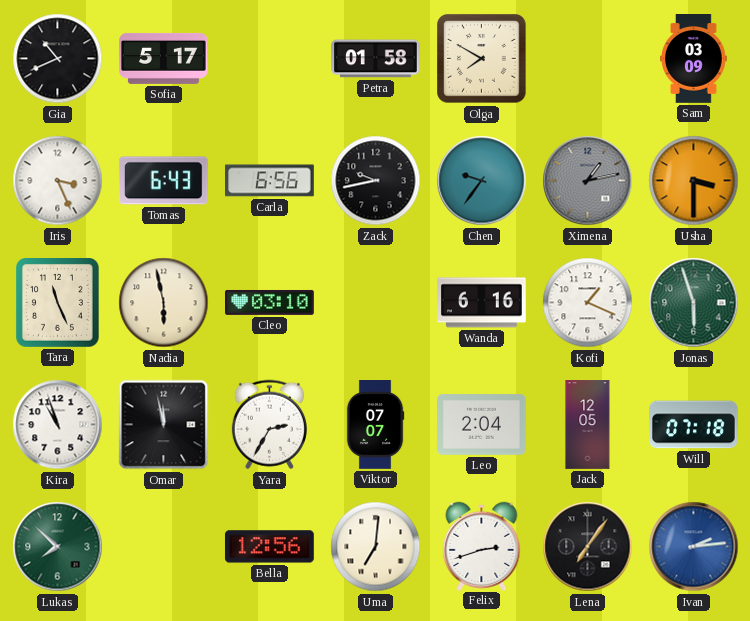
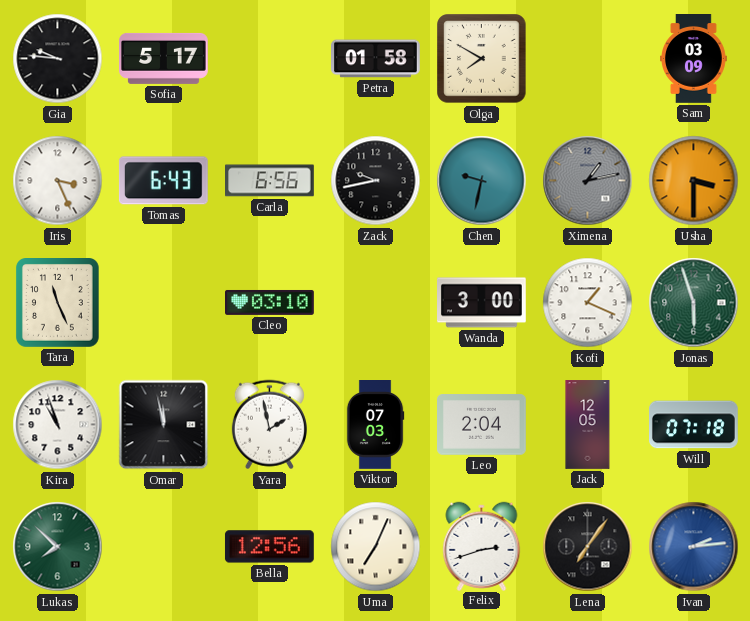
Gia: 10:41 -> 9:46 (58, 59)
Chen: 9:36 -> 9:32 (482, 181)
Nadia: 5:58 -> none (164, 303)
Wanda: 6:16 -> 3:00 (482, 303)
Yara: 2:35 -> 1:58 (269, 425)
Viktor: 07:07 -> 07:03 (375, 425)
Uma: 7:01 -> 7:04 (376, 547)
